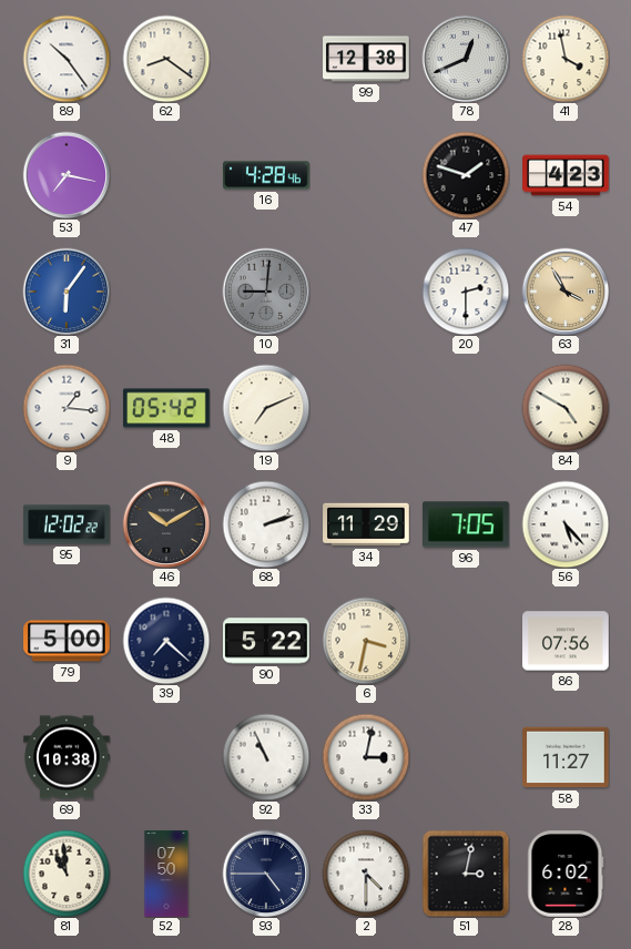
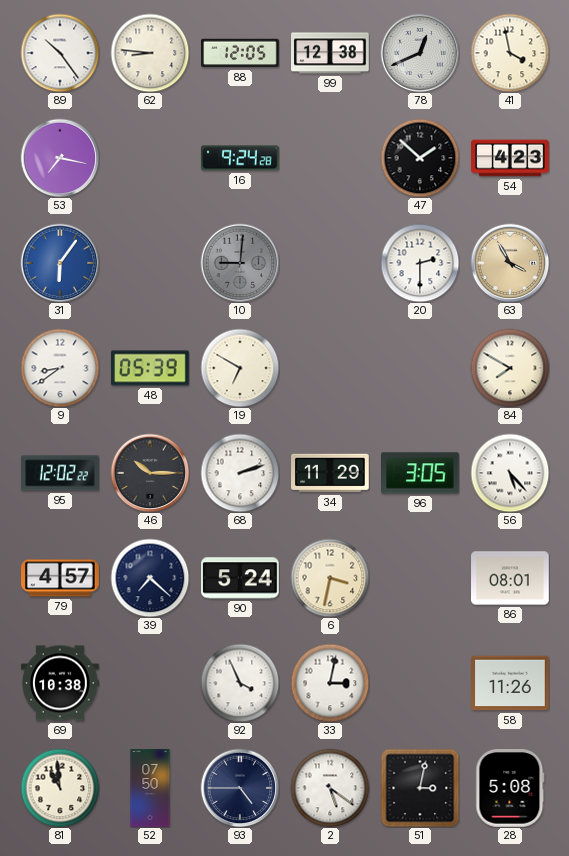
62: 8:21 -> 8:46 (150, 53)
88: none -> 12:05 (240, 53)
16: 4:28 -> 9:24 (241, 158)
47: 1:48 -> 1:52 (420, 158)
9: 1:16 -> 8:39 (60, 368)
48: 05:42 -> 05:39 (150, 368)
19: 7:11 -> 6:50 (240, 368)
84: 4:50 -> 7:50 (510, 368)
46: 10:10 -> 10:15 (150, 473)
96: 7:05 -> 3:05 (421, 473)
79: 5:00 -> 4:57 (60, 578)
90: 5:22 -> 5:24 (240, 578)
86: 07:56 -> 08:01 (510, 578)
92: 10:56 -> 3:56 (240, 683)
58: 11:27 -> 11:26 (510, 683)
2: 4:30 -> 5:21 (330, 788)
28: 6:02 -> 5:08 (510, 788)
